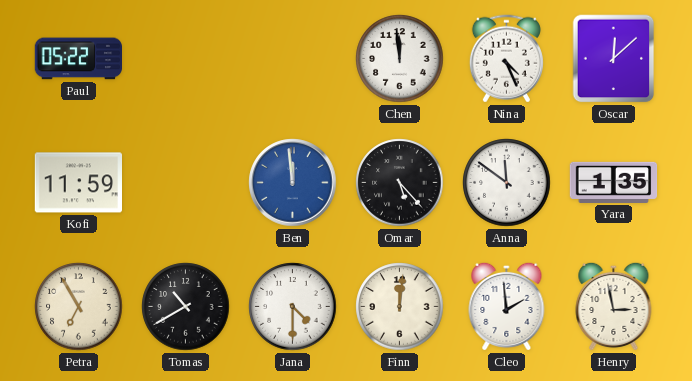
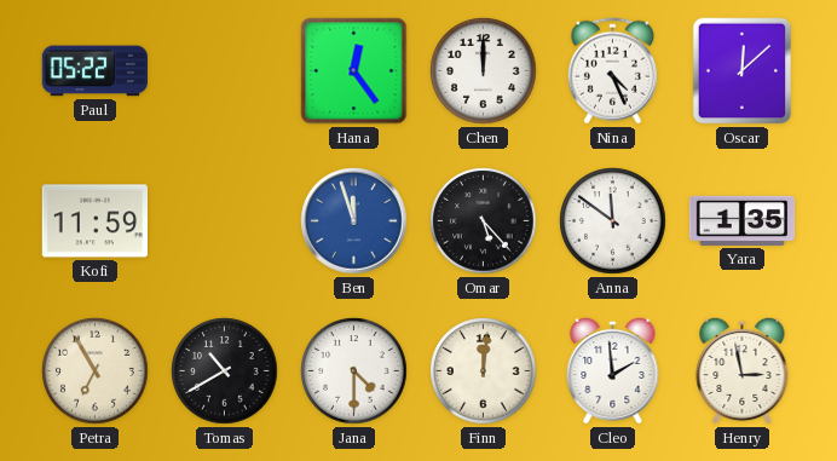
Hana: none -> 12:24 (354, 71)
Chen: 11:59 -> 12:00 (484, 71)
Ben: 11:59 -> 11:57 (354, 221)
